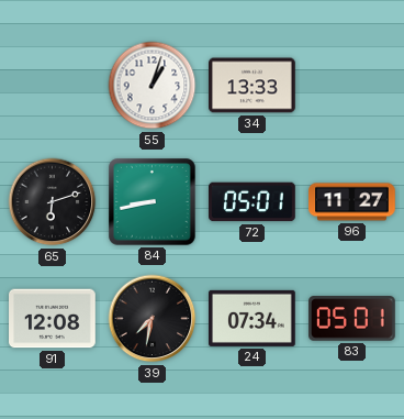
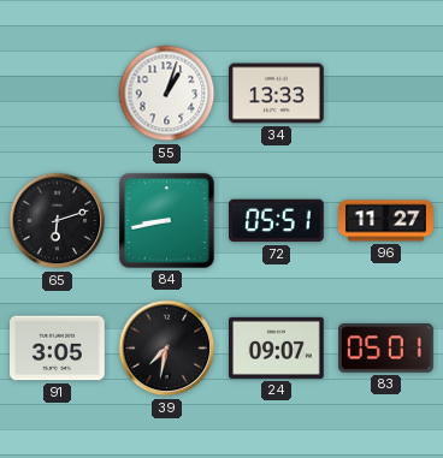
72: 05:01 -> 05:51 (277, 221)
91: 12:08 -> 3:05 (58, 349)
24: 07:34 -> 09:07 (277, 347)
